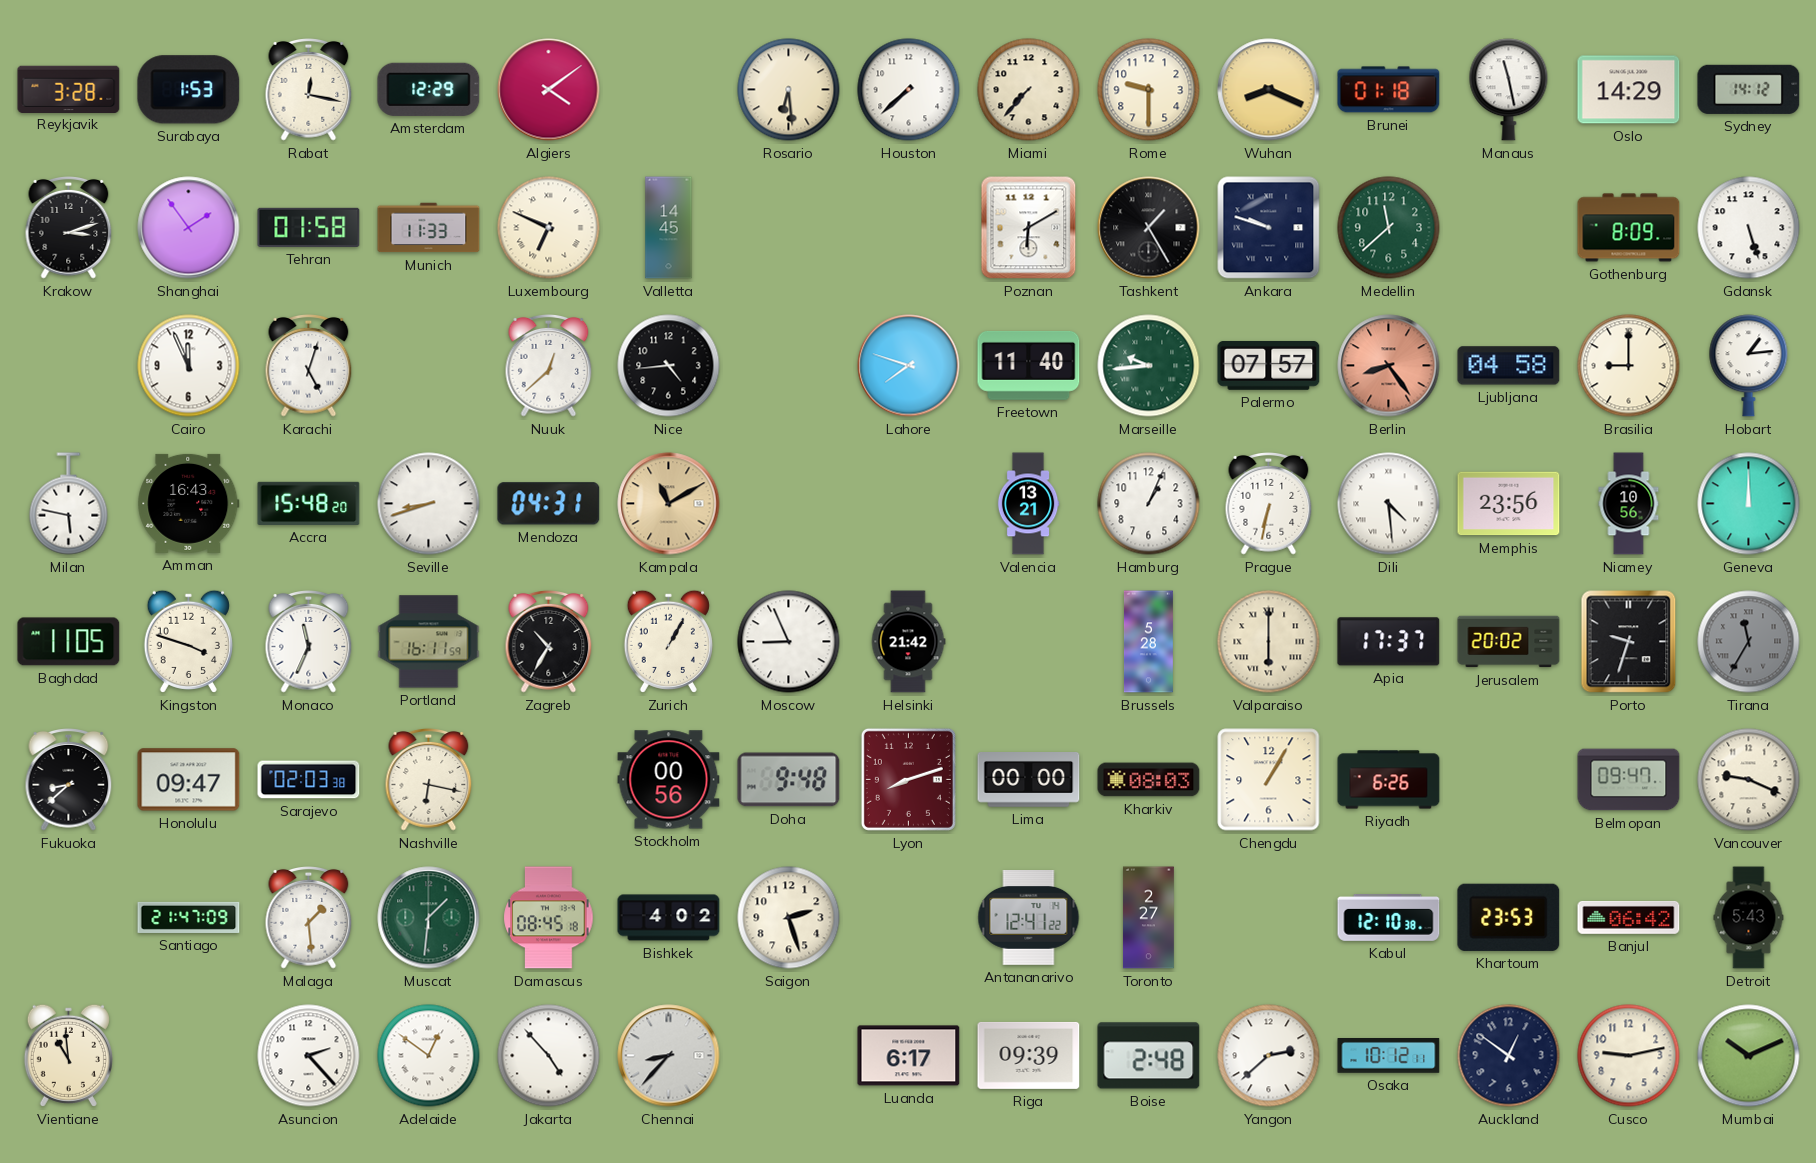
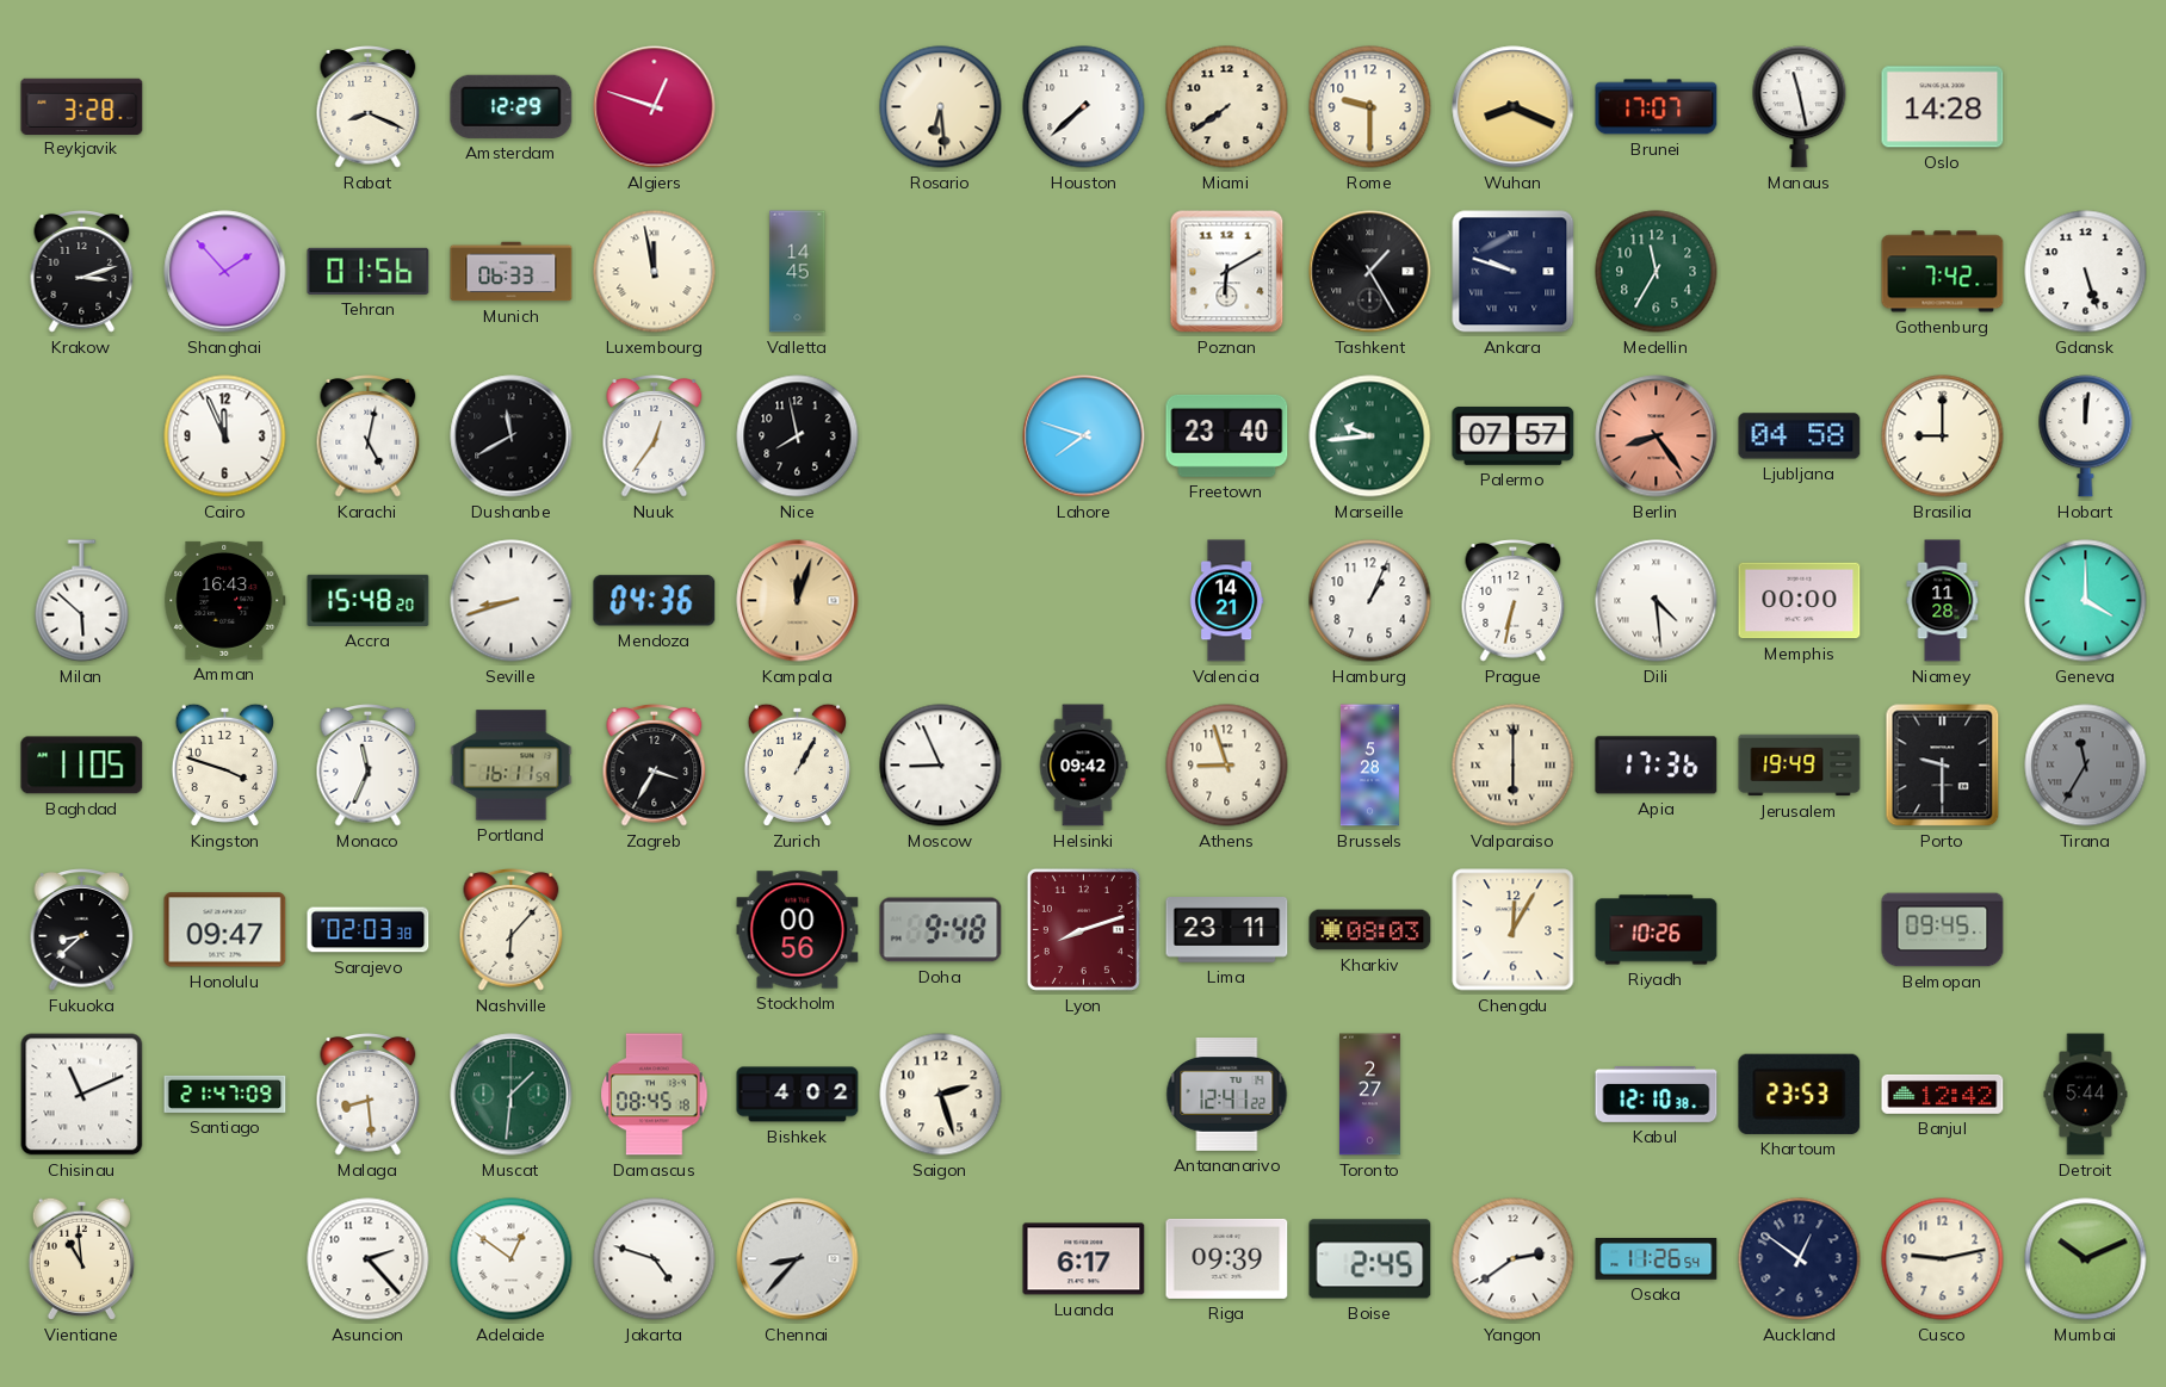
Surabaya: 1:53 -> none (189, 90)
Rabat: 12:17 -> 8:19 (369, 107)
Algiers: 4:09 -> 12:48 (655, 107)
Miami: 7:37 -> 7:39 (1227, 107)
Brunei: 01:18 -> 17:07 (1657, 107)
Oslo: 14:29 -> 14:28 (1943, 107)
Sydney: 14:12 -> none (1749, 89)
Shanghai: 1:54 -> 1:53 (225, 272)
Tehran: 01:58 -> 01:56 (369, 271)
Munich: 11:33 -> 06:33 (512, 272)
Luxembourg: 6:49 -> 11:58 (655, 272)
Medellin: 11:38 -> 11:35 (1657, 272)
Gothenburg: 8:09 -> 7:42 (1943, 272)
Karachi: 5:03 -> 5:02 (369, 436)
Dushanbe: none -> 11:40 (512, 436)
Nuuk: 12:38 -> 12:36 (655, 436)
Nice: 4:44 -> 7:58 (798, 436)
Freetown: 11:40 -> 23:40 (1227, 435)
Hobart: 1:14 -> 12:01 (2086, 436)
Milan: 5:47 -> 5:52 (82, 601)
Mendoza: 04:31 -> 04:36 (655, 601)
Kampala: 11:10 -> 12:03 (798, 601)
Valencia: 13:21 -> 14:21 (1226, 601)
Memphis: 23:56 -> 00:00 (1800, 601)
Niamey: 10:56 -> 11:28 (1943, 601)
Geneva: 12:00 -> 4:00 (2086, 601)
Zagreb: 10:35 -> 3:35 (655, 766)
Helsinki: 21:42 -> 09:42 (1083, 766)
Athens: none -> 8:57 (1227, 766)
Apia: 17:37 -> 17:36 (1657, 766)
Jerusalem: 20:02 -> 19:49 (1800, 766)
Porto: 9:33 -> 9:30 (1943, 766)
Nashville: 6:17 -> 6:07 (512, 930)
Lima: 00:00 -> 23:11 (1227, 930)
Chengdu: 1:05 -> 12:05 (1514, 930)
Riyadh: 6:26 -> 10:26 (1657, 930)
Belmopan: 09:47 -> 09:45 (1943, 930)
Vancouver: 9:19 -> none (1749, 780)
Chisinau: none -> 11:11 (82, 1095)
Malaga: 1:29 -> 8:29 (369, 1095)
Banjul: 06:42 -> 12:42 (1943, 1094)
Detroit: 5:43 -> 5:44 (2086, 1095)
Jakarta: 4:53 -> 4:48 (655, 1259)
Boise: 2:48 -> 2:45 (1370, 1259)
Yangon: 2:38 -> 2:39 (1514, 1259)
Osaka: 10:12 -> 11:26 (1657, 1259)
